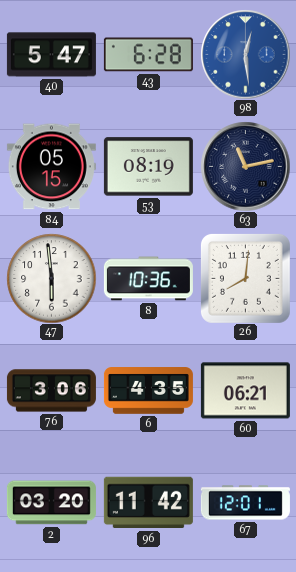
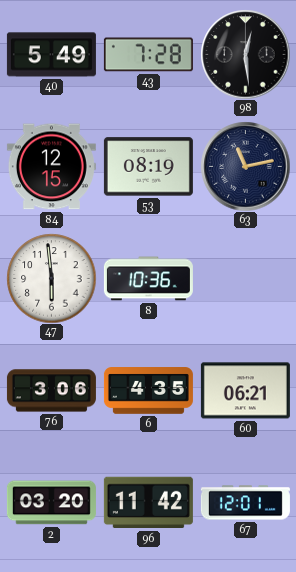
40: 5:47 -> 5:49 (51, 55)
43: 6:28 -> 7:28 (148, 55)
98 dial: blue -> black (245, 54)
84: 05:15 -> 12:15 (51, 167)
26: 8:01 -> none (245, 278)
